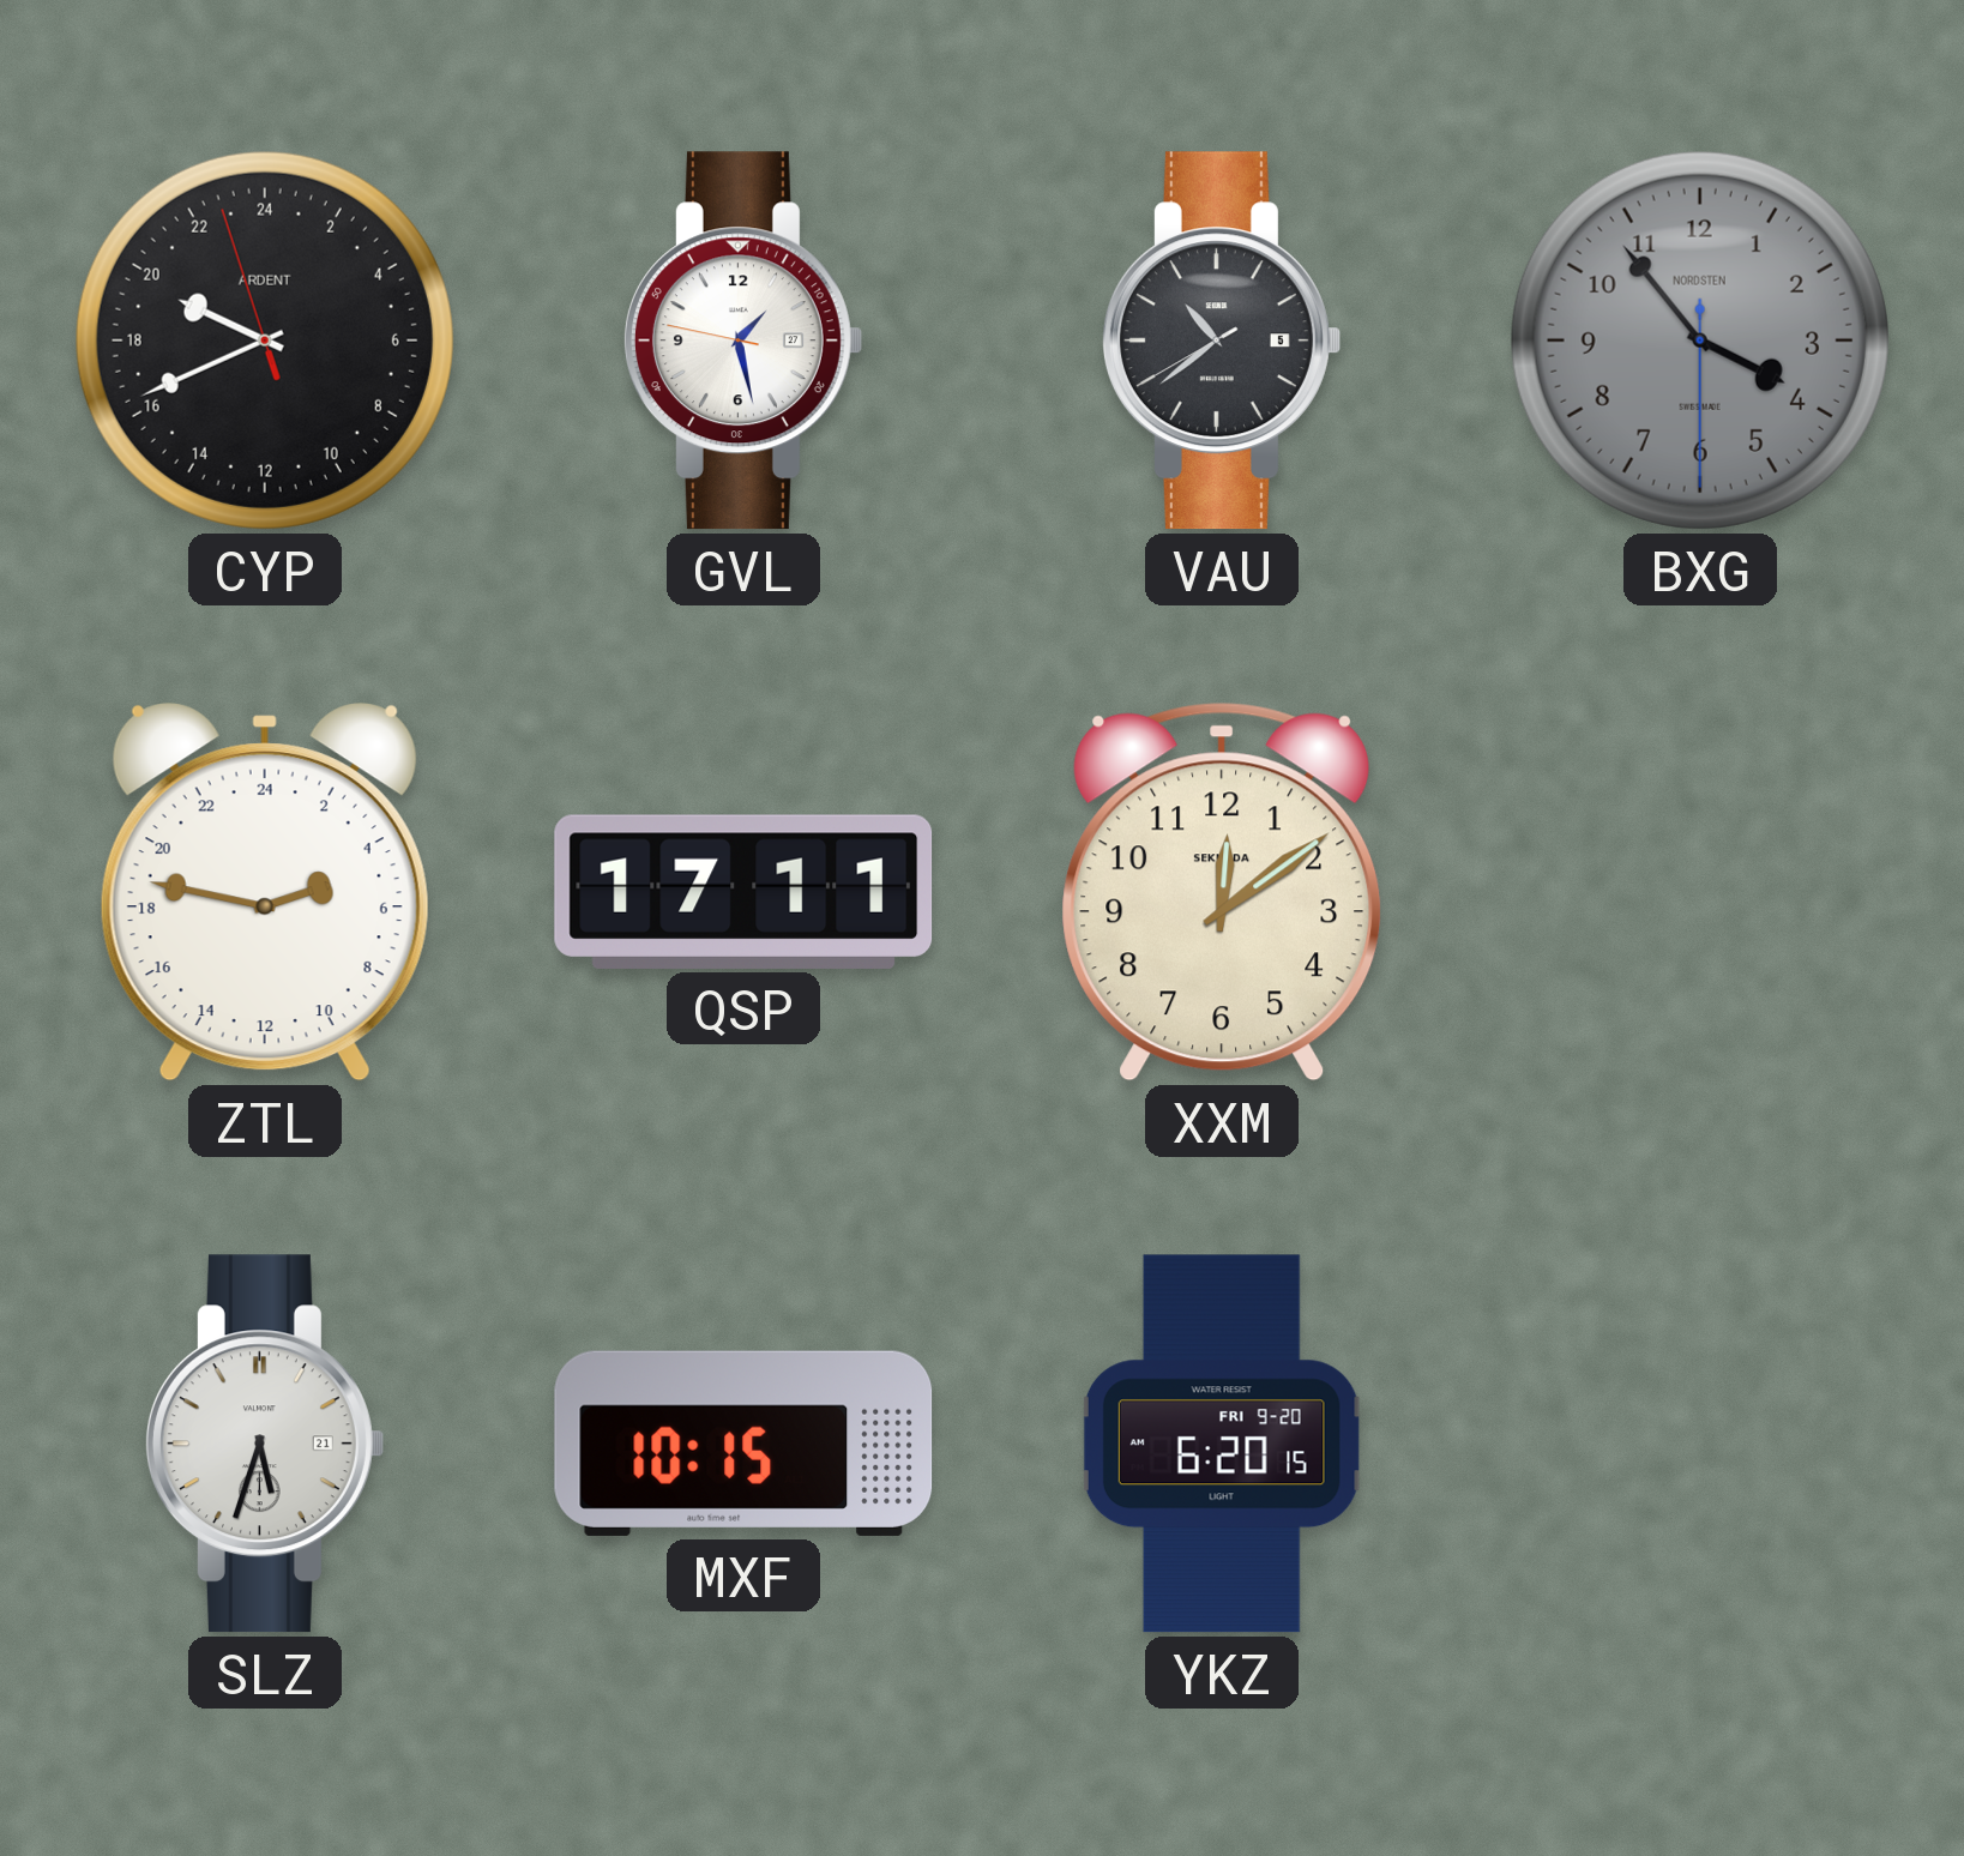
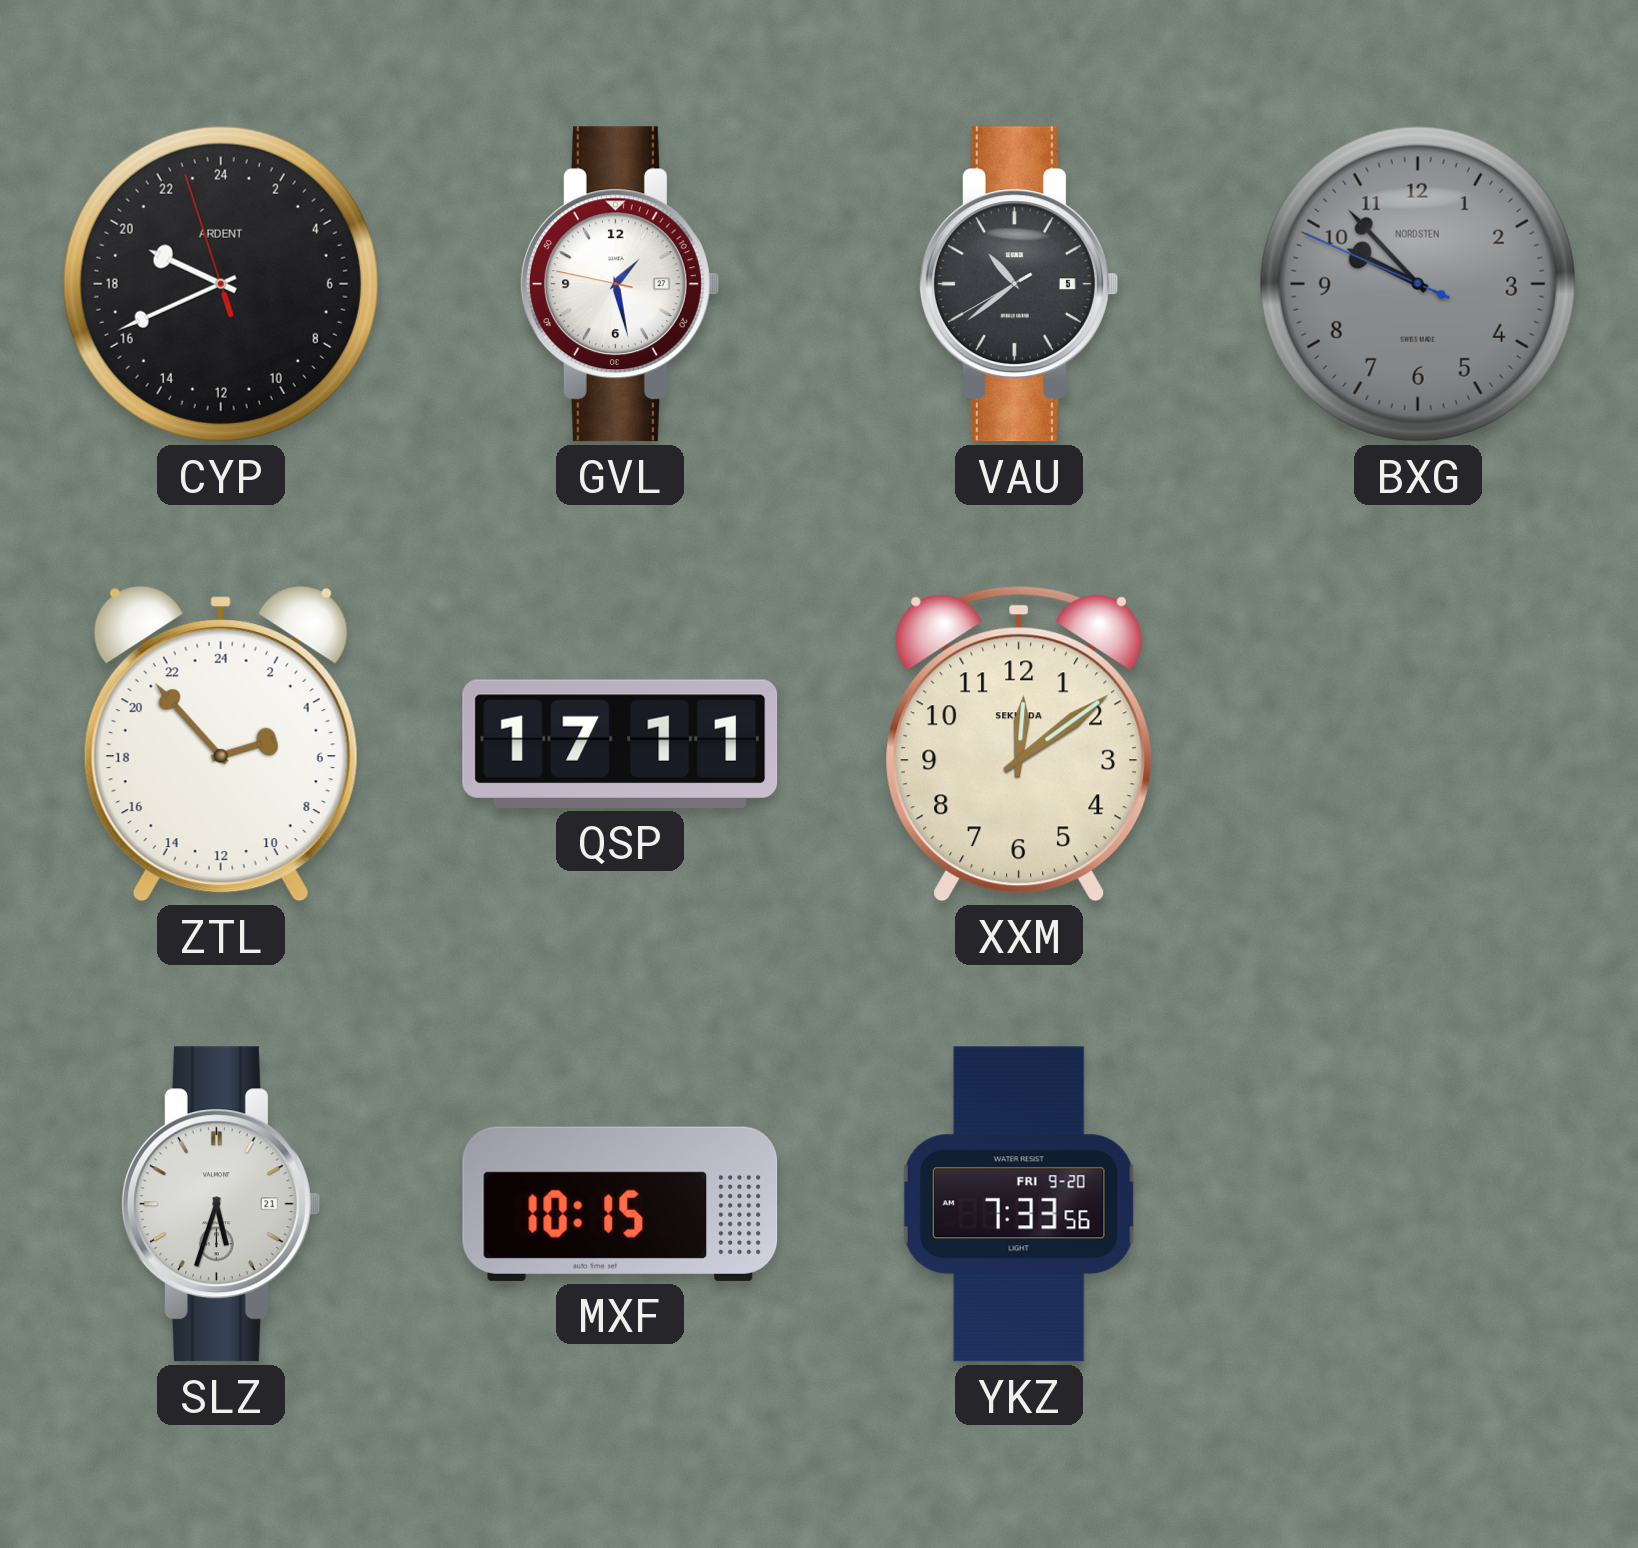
BXG: 3:53 -> 9:52 (1418, 284)
ZTL: 4:47 -> 4:53 (221, 744)
YKZ: 6:20 -> 7:33 (1019, 1204)
